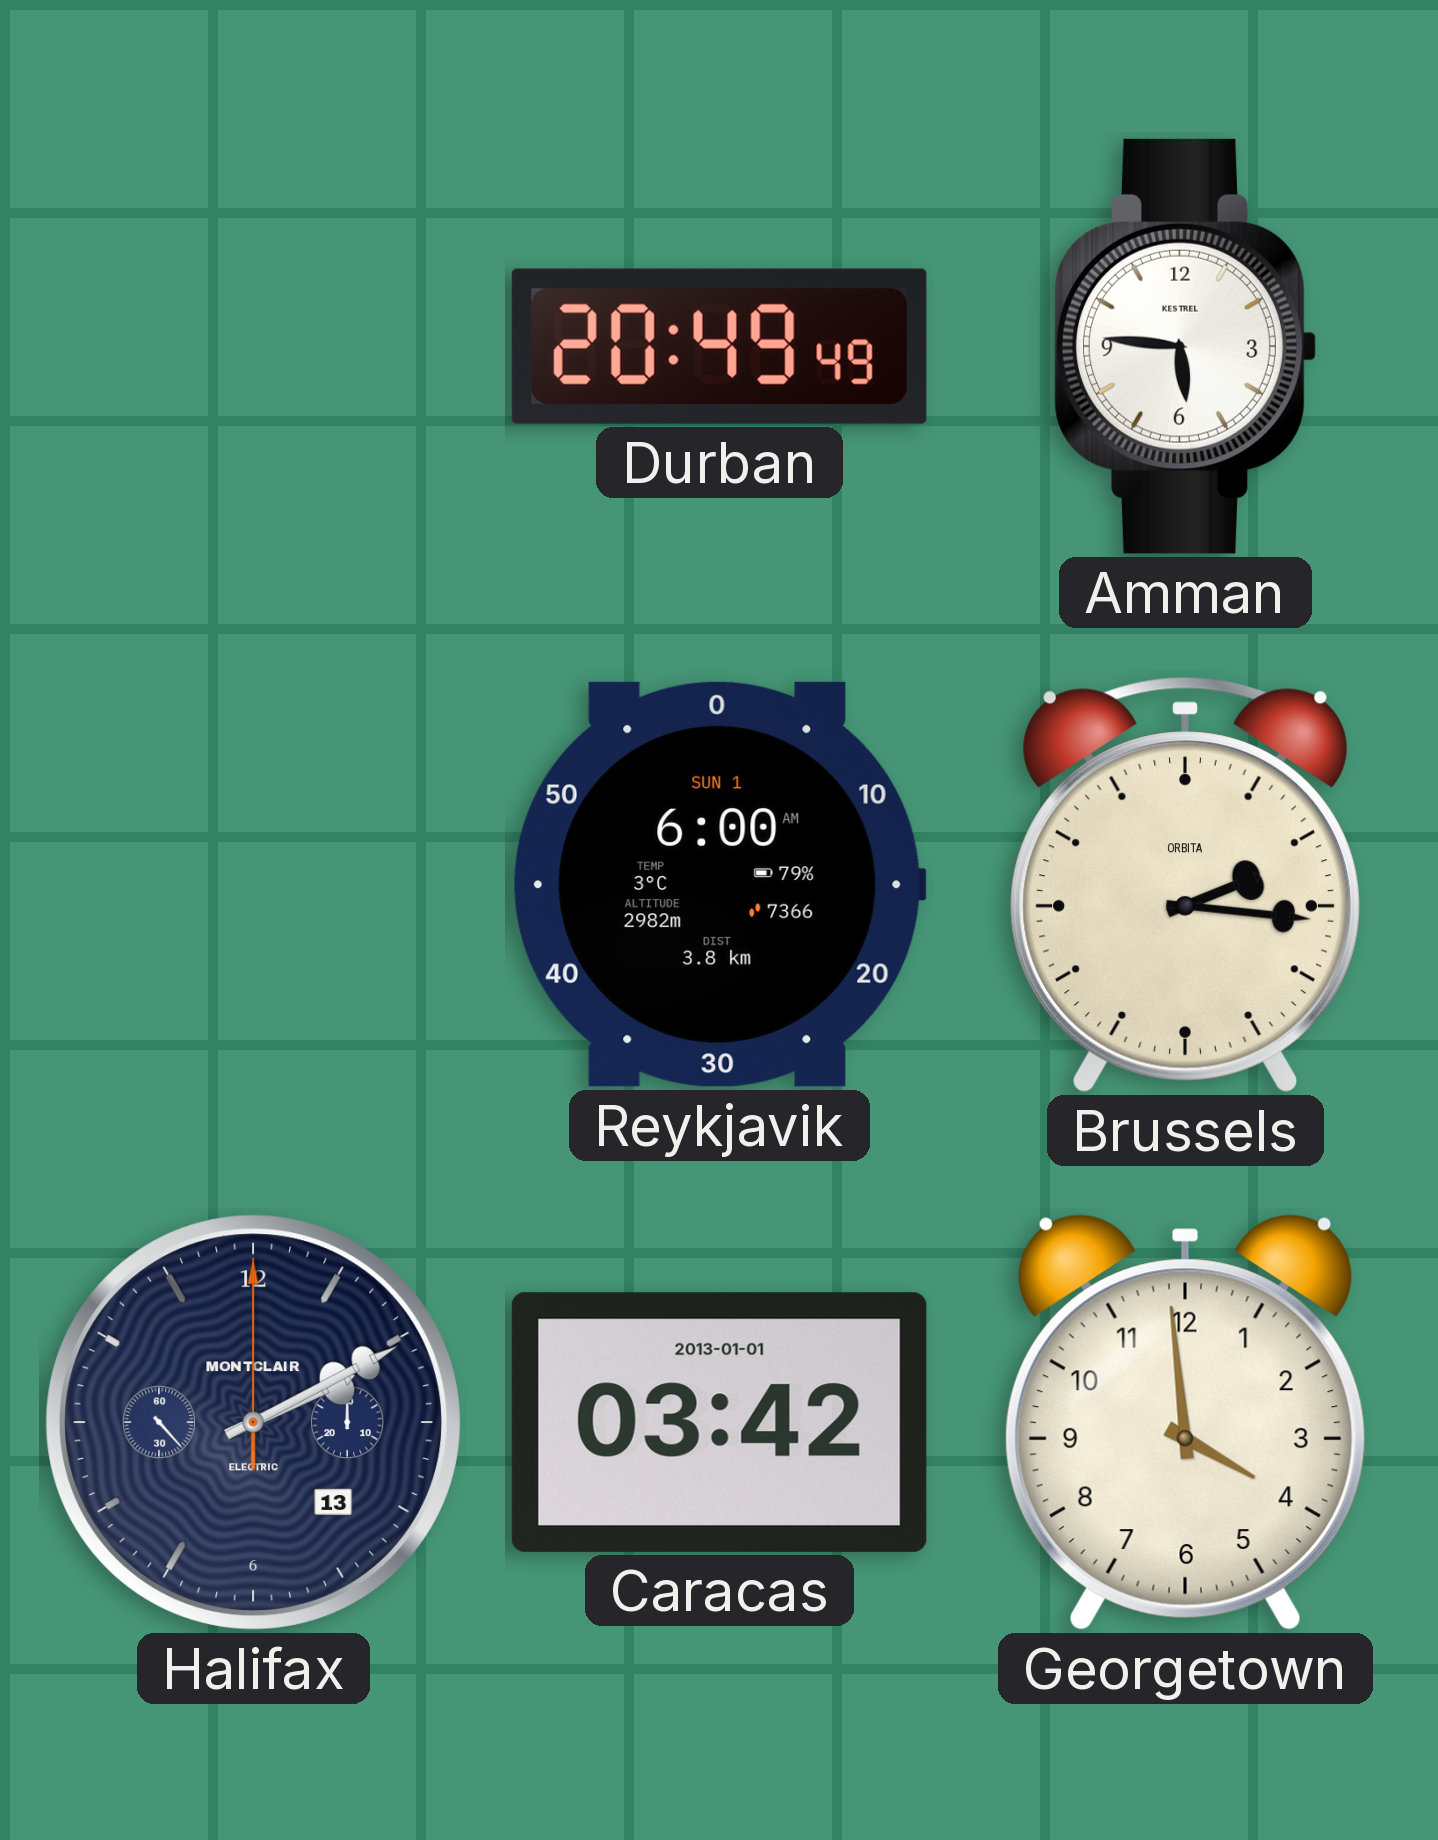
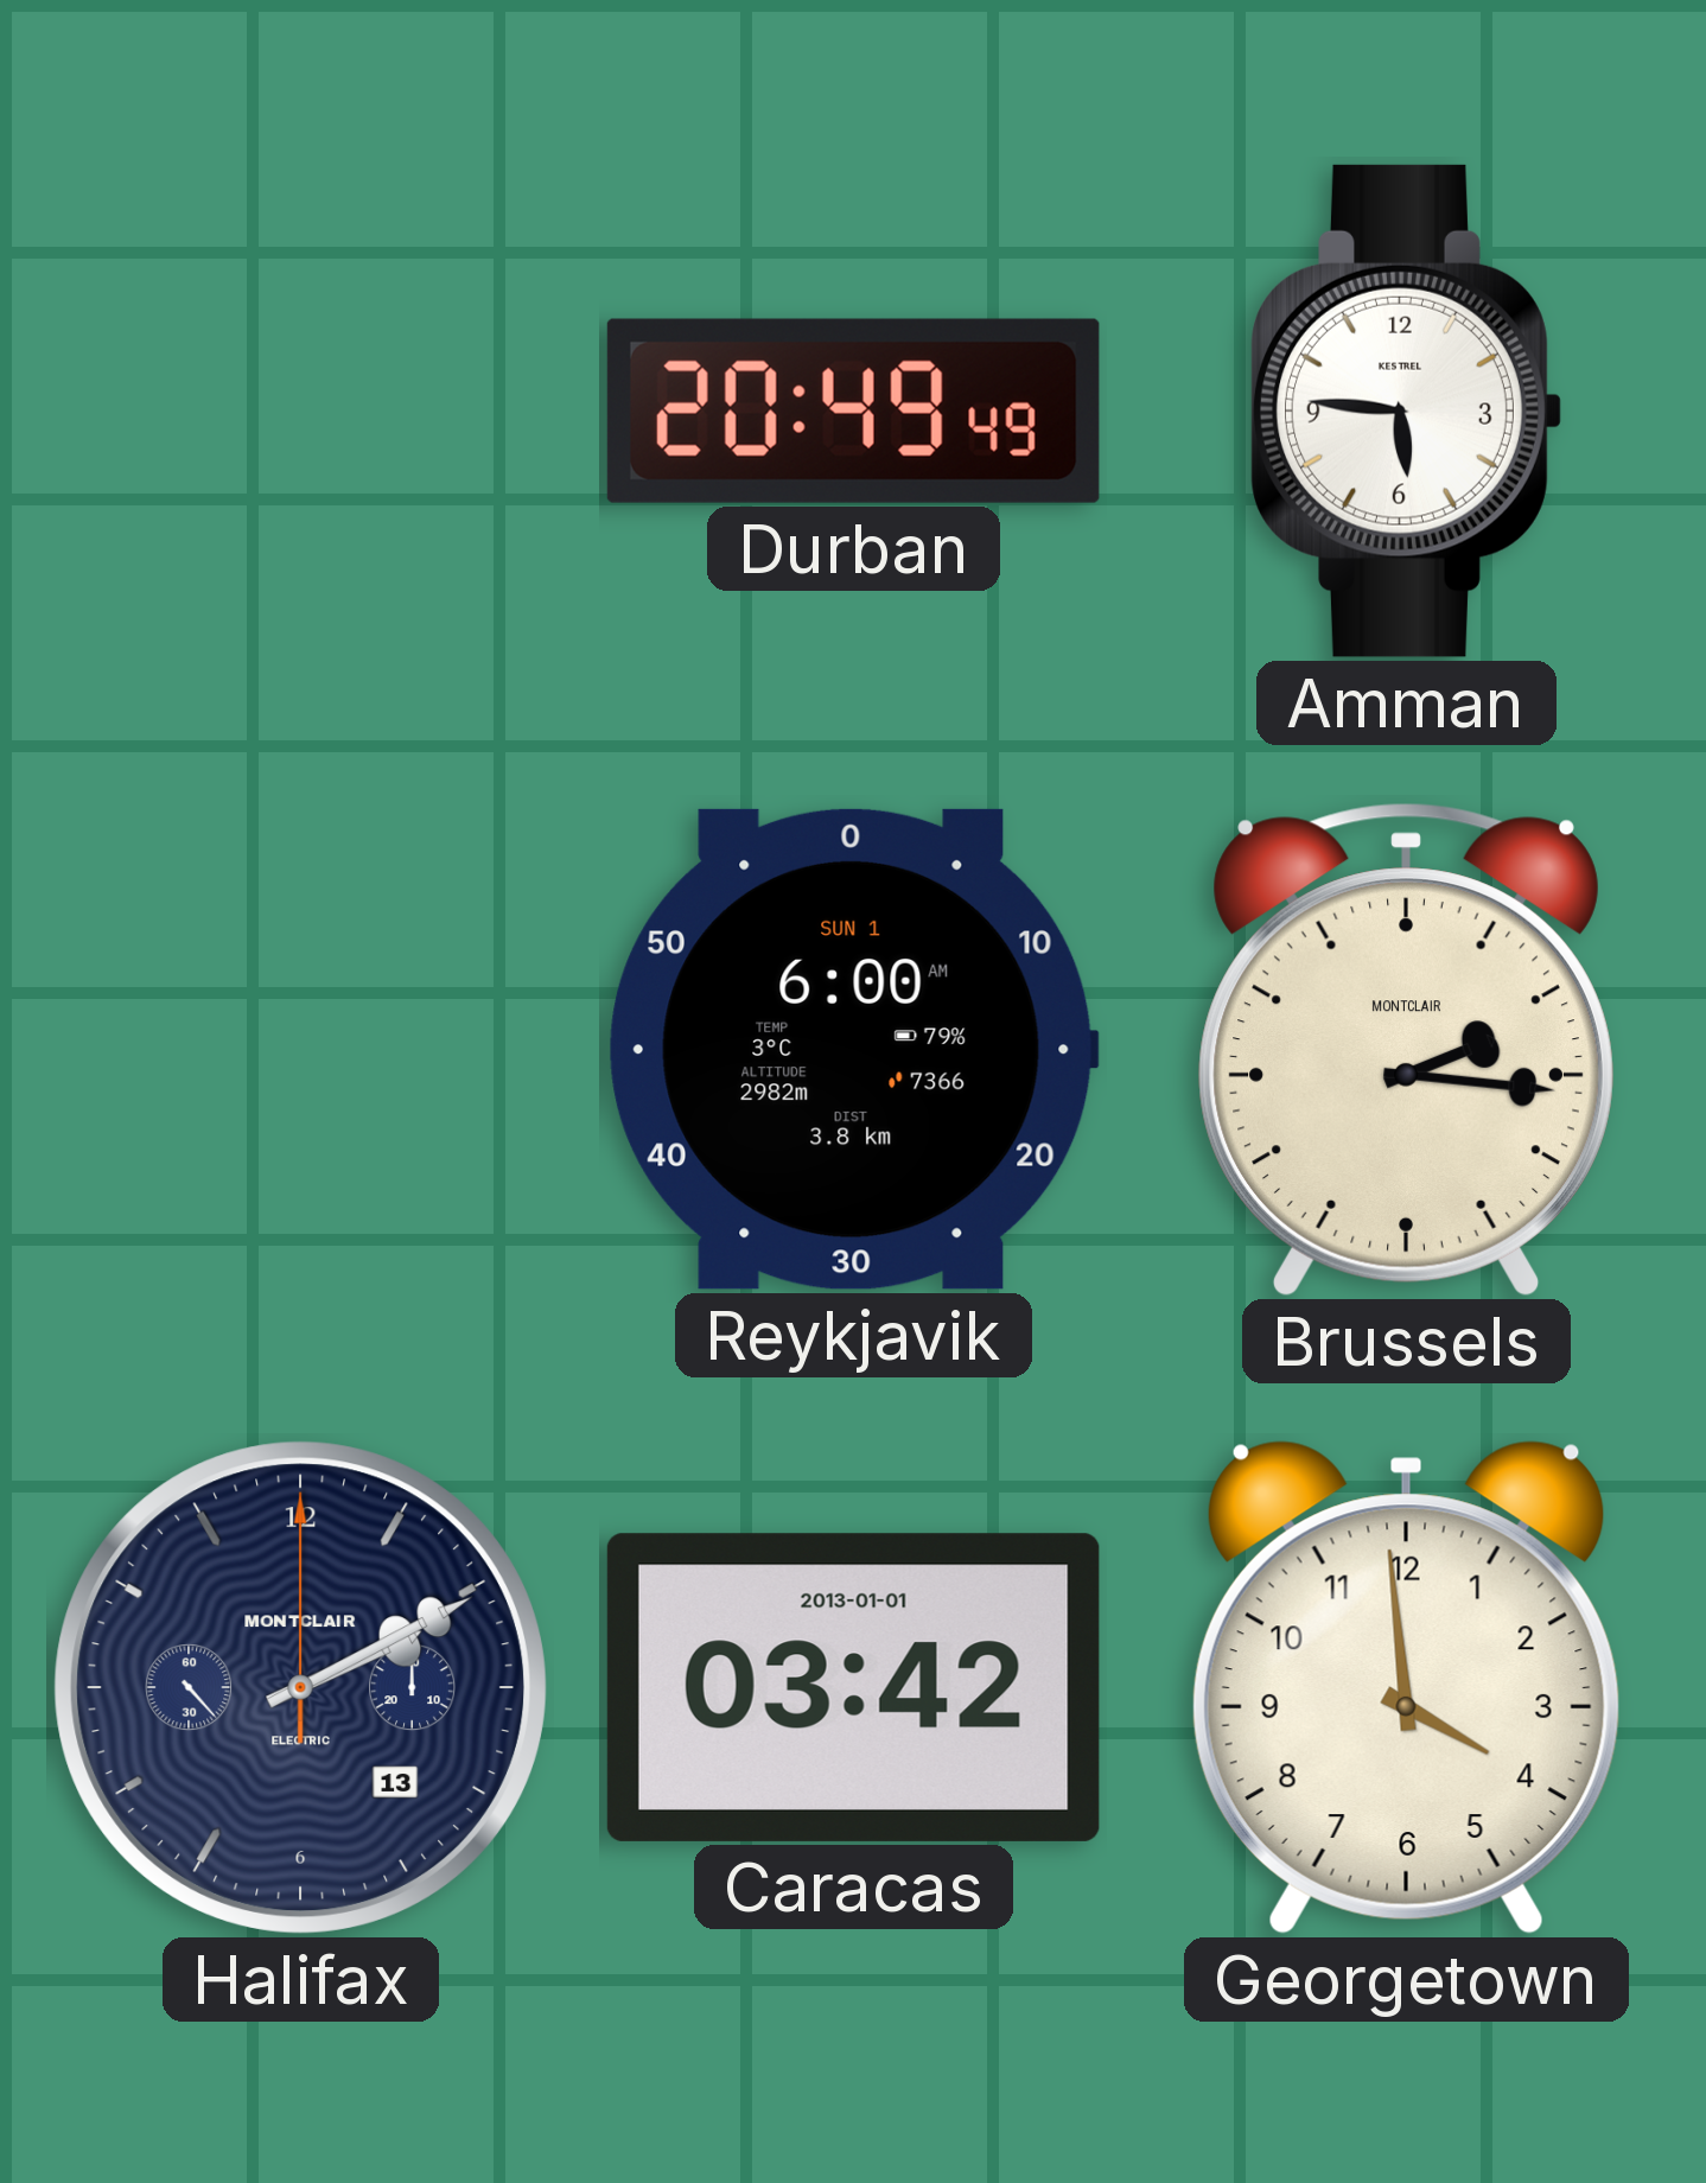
Brussels brand: ORBITA -> MONTCLAIR (1406, 1050)
